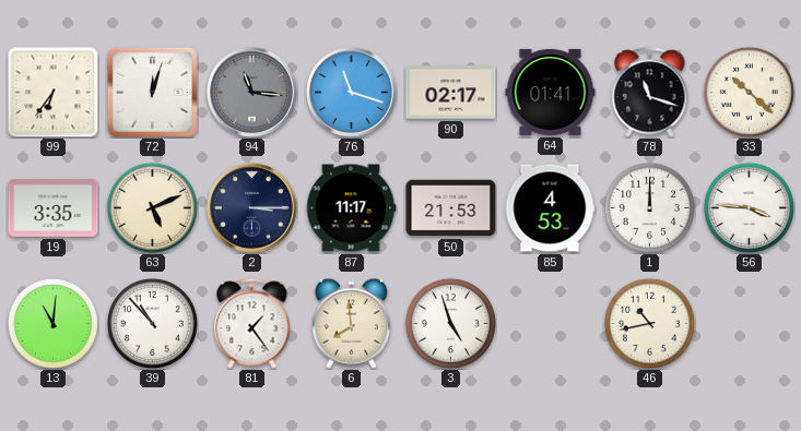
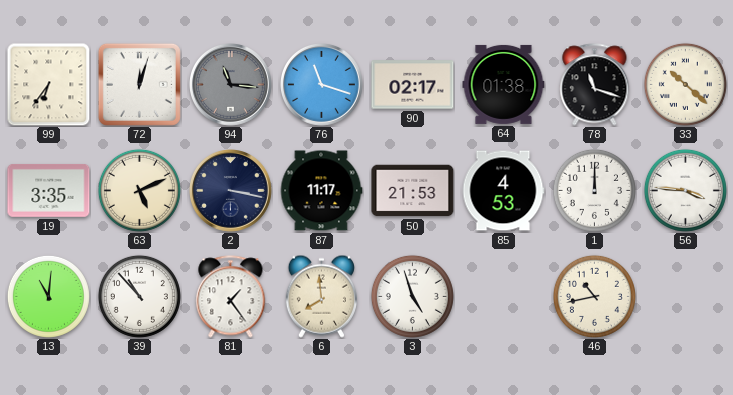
64: 01:41 -> 01:38 (504, 84)
2: 3:15 -> 3:17 (231, 191)
